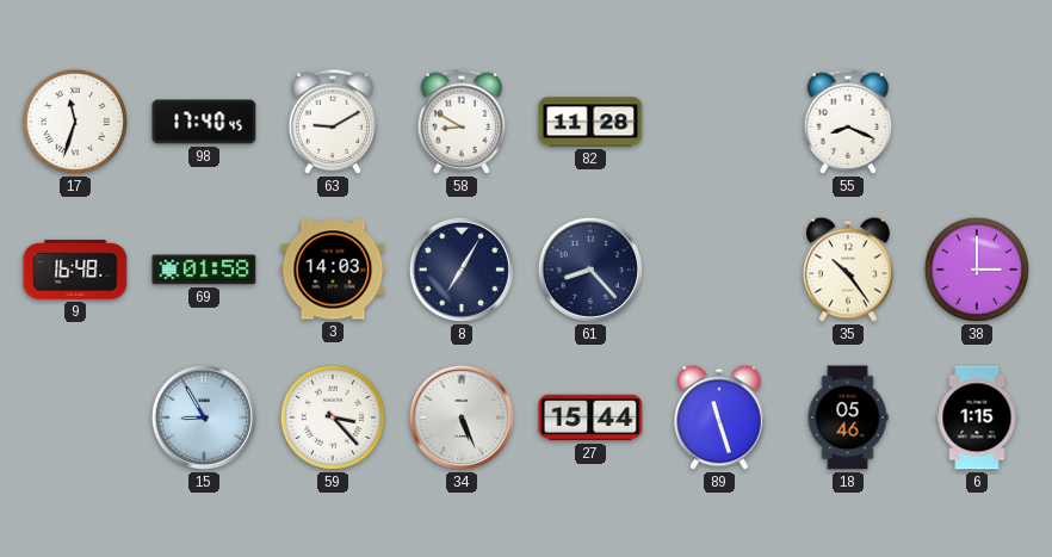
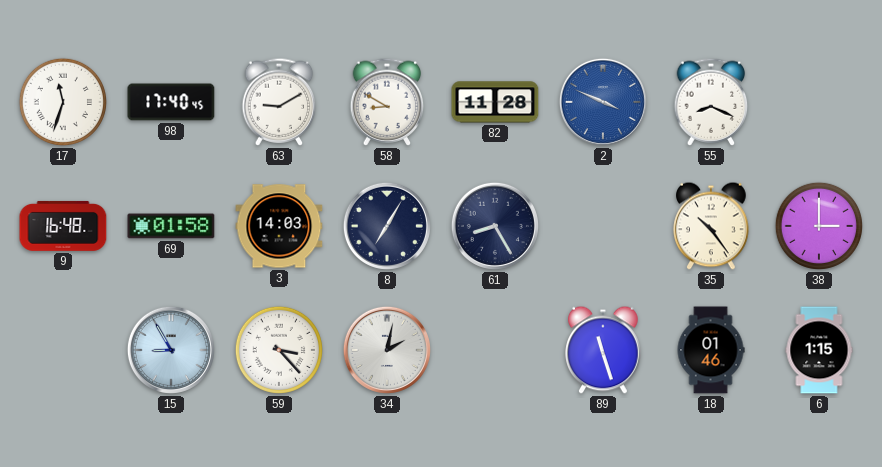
2: none -> 3:49 (603, 102)
61: 8:23 -> 8:25 (495, 226)
34: 5:26 -> 2:02 (387, 350)
27: 15:44 -> none (590, 417)
18: 05:46 -> 01:46 (711, 350)
